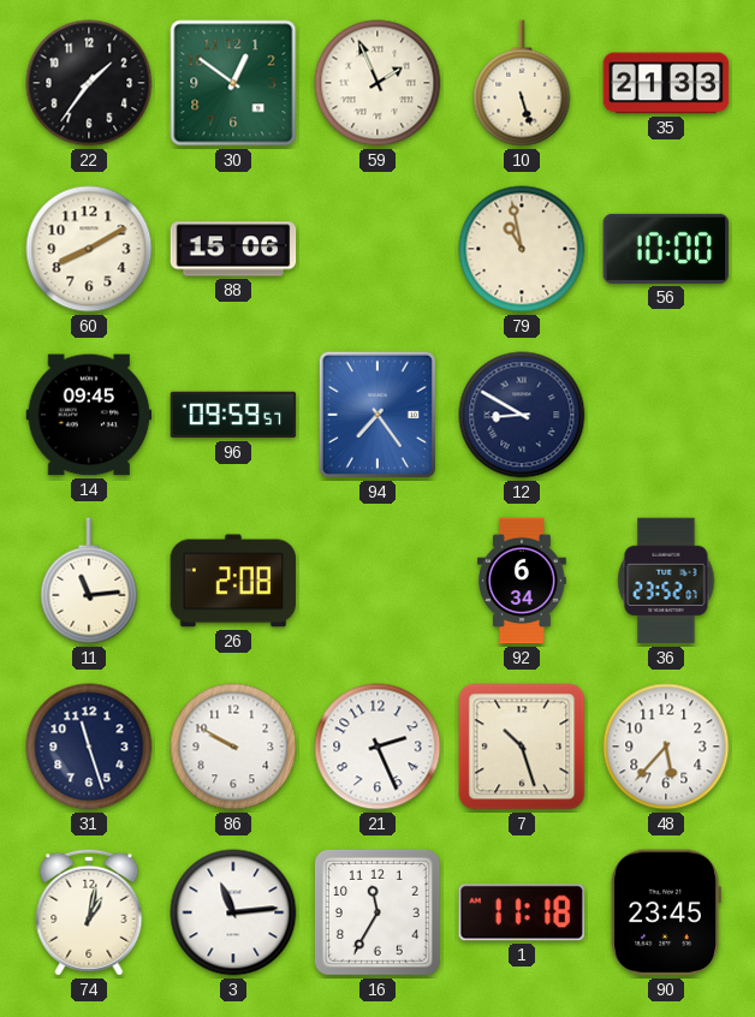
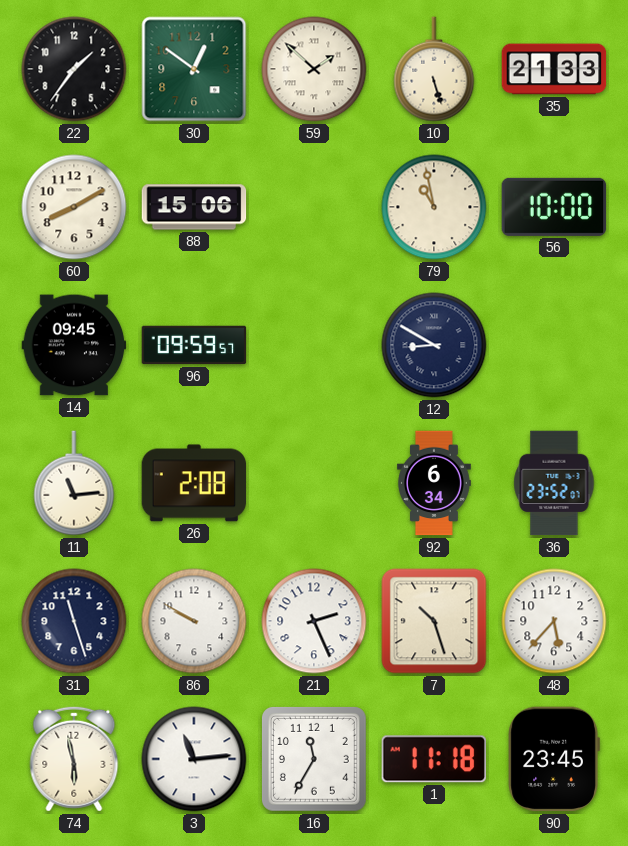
59: 1:56 -> 1:52 (314, 69)
94: 7:24 -> none (377, 415)
74: 1:02 -> 5:58 (74, 759)
